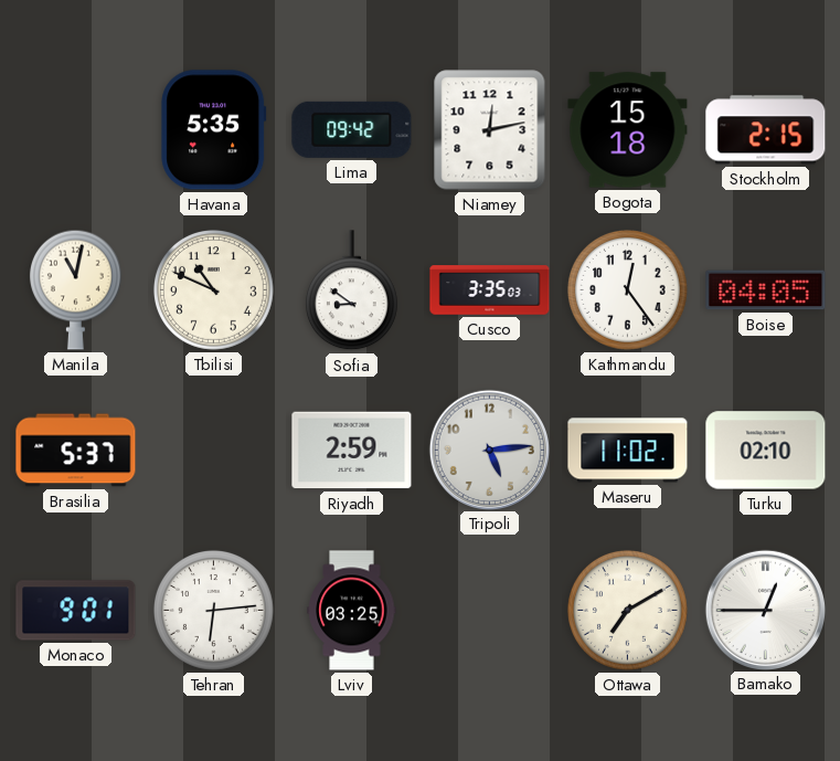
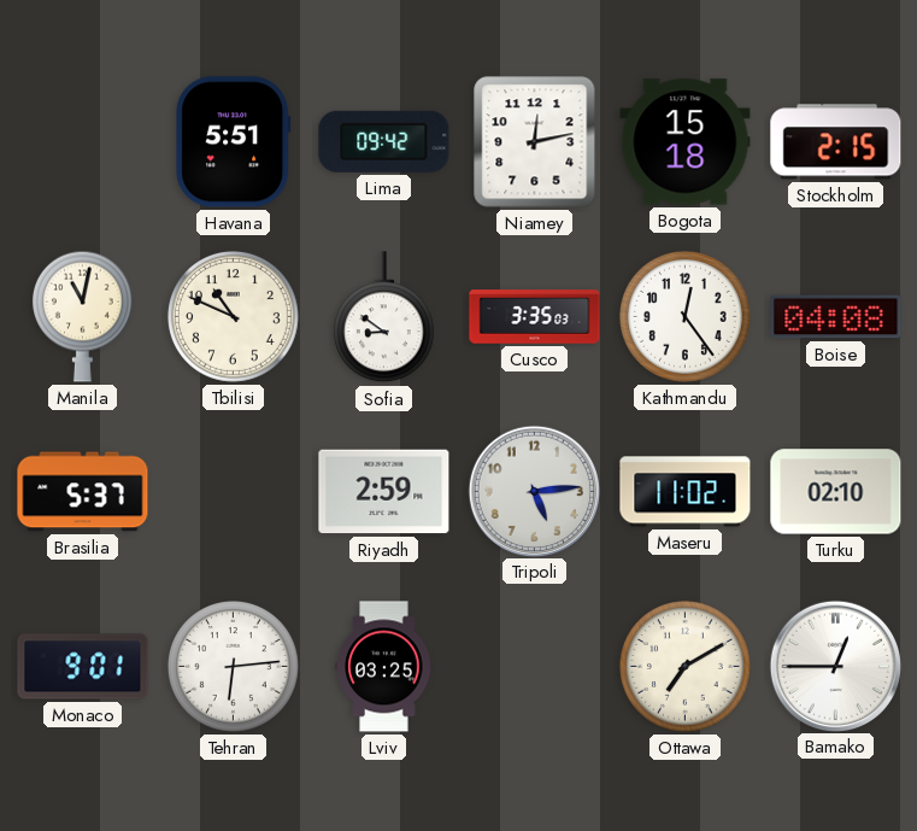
Havana: 5:35 -> 5:51 (234, 142)
Boise: 04:05 -> 04:08 (836, 317)
